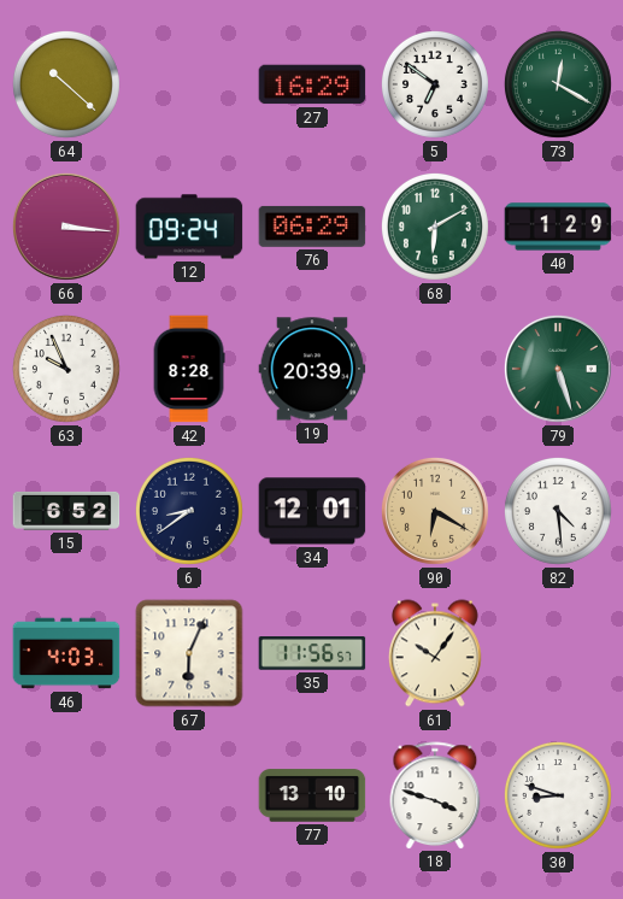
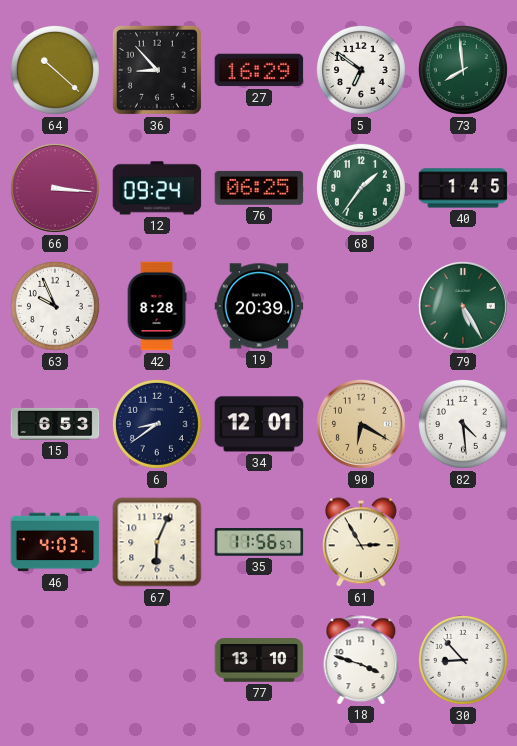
36: none -> 8:53 (157, 70)
73: 12:20 -> 7:59 (463, 70)
76: 06:29 -> 06:25 (259, 188)
68: 6:10 -> 1:36 (361, 188)
40: 1:29 -> 1:45 (463, 188)
79: 5:27 -> 5:25 (463, 306)
15: 6:52 -> 6:53 (55, 424)
61: 10:06 -> 2:55 (361, 542)
30: 8:48 -> 8:53 (463, 660)
